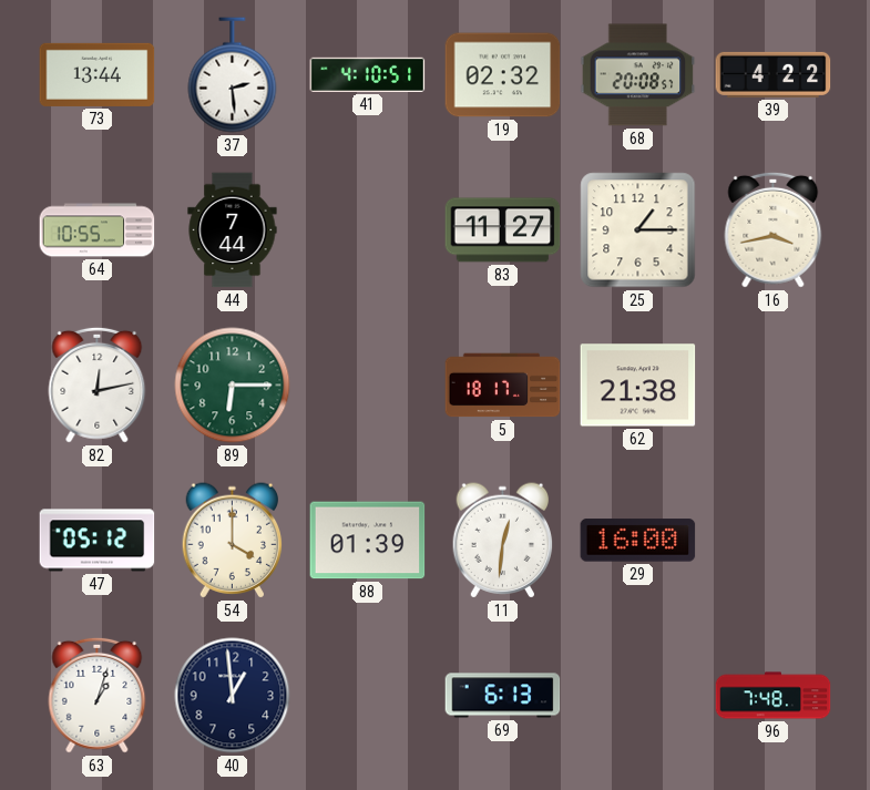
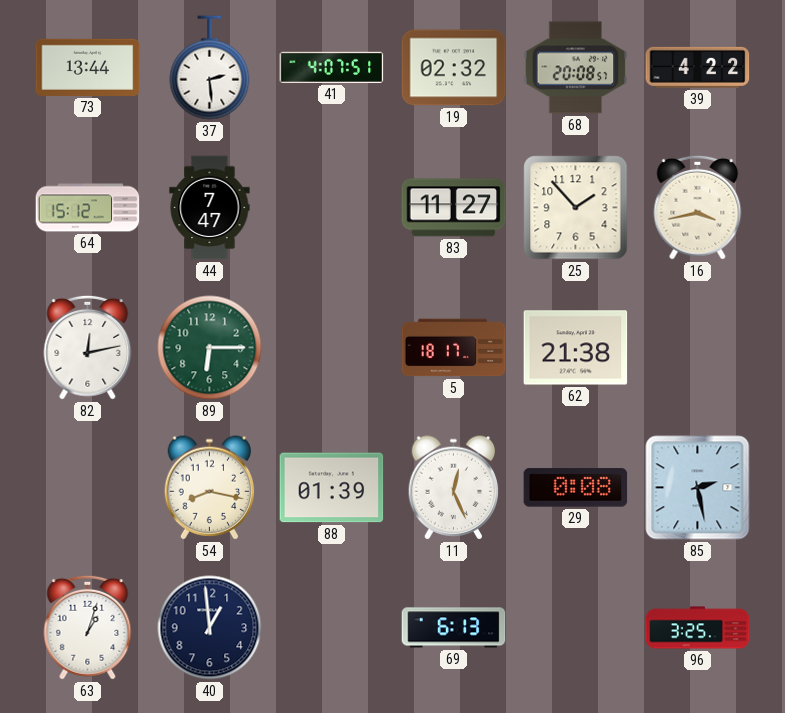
41: 4:10 -> 4:07 (332, 67)
64: 10:55 -> 15:12 (88, 208)
44: 7:44 -> 7:47 (210, 208)
25: 1:15 -> 1:53 (576, 208)
47: 05:12 -> none (98, 541)
54: 4:00 -> 8:17 (210, 488)
11: 12:31 -> 12:26 (454, 488)
29: 16:00 -> 0:08 (576, 488)
85: none -> 2:28 (698, 488)
96: 7:48 -> 3:25 (698, 628)
